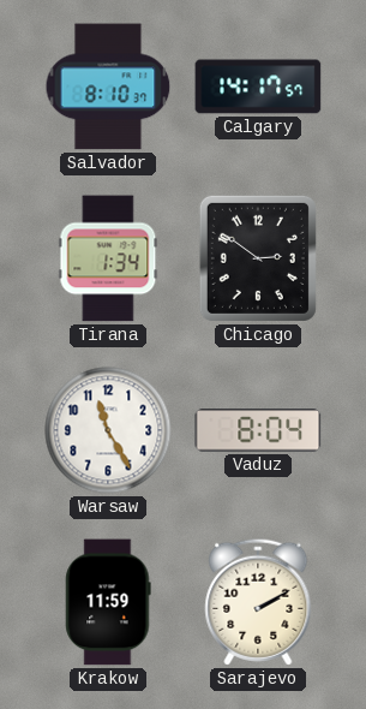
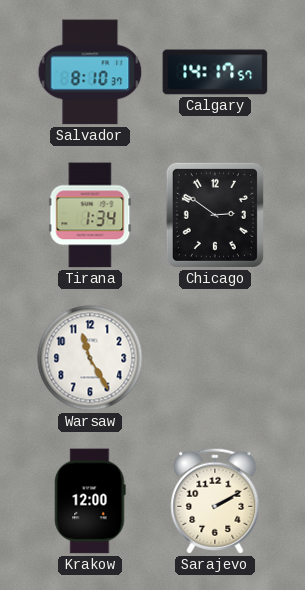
Vaduz: 8:04 -> none (258, 430)
Krakow: 11:59 -> 12:00 (90, 501)
